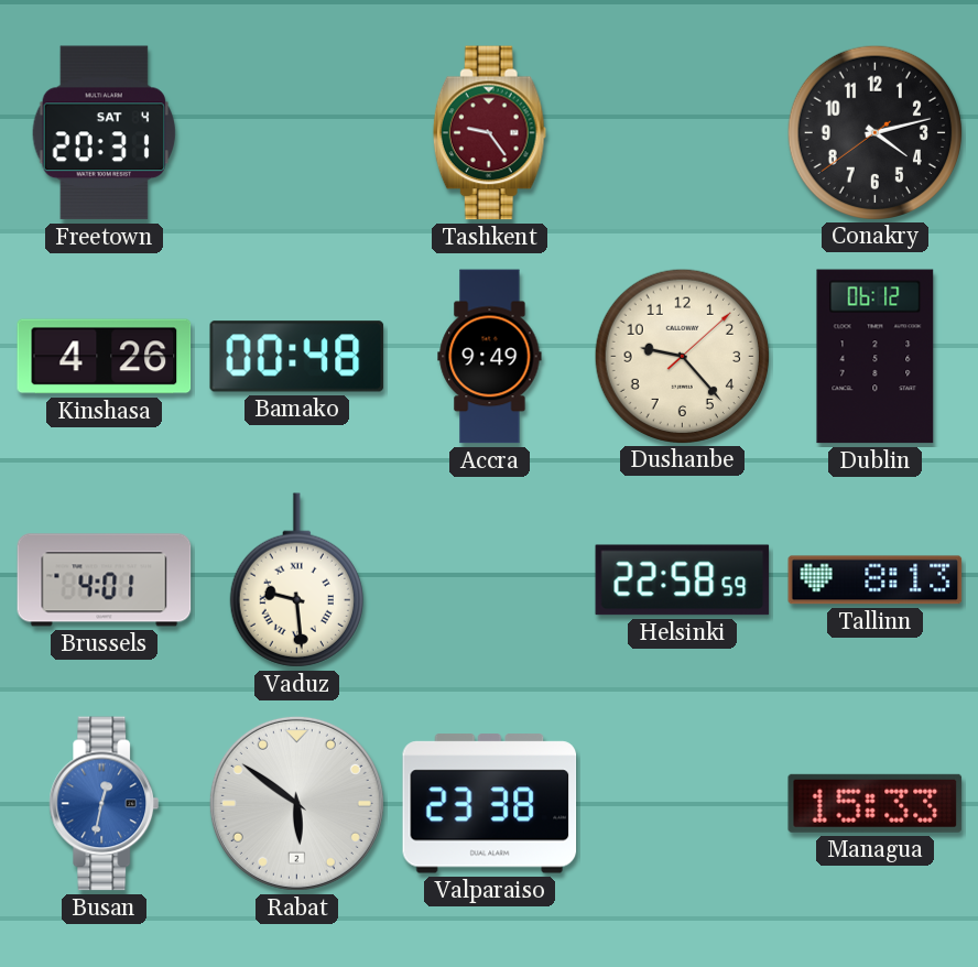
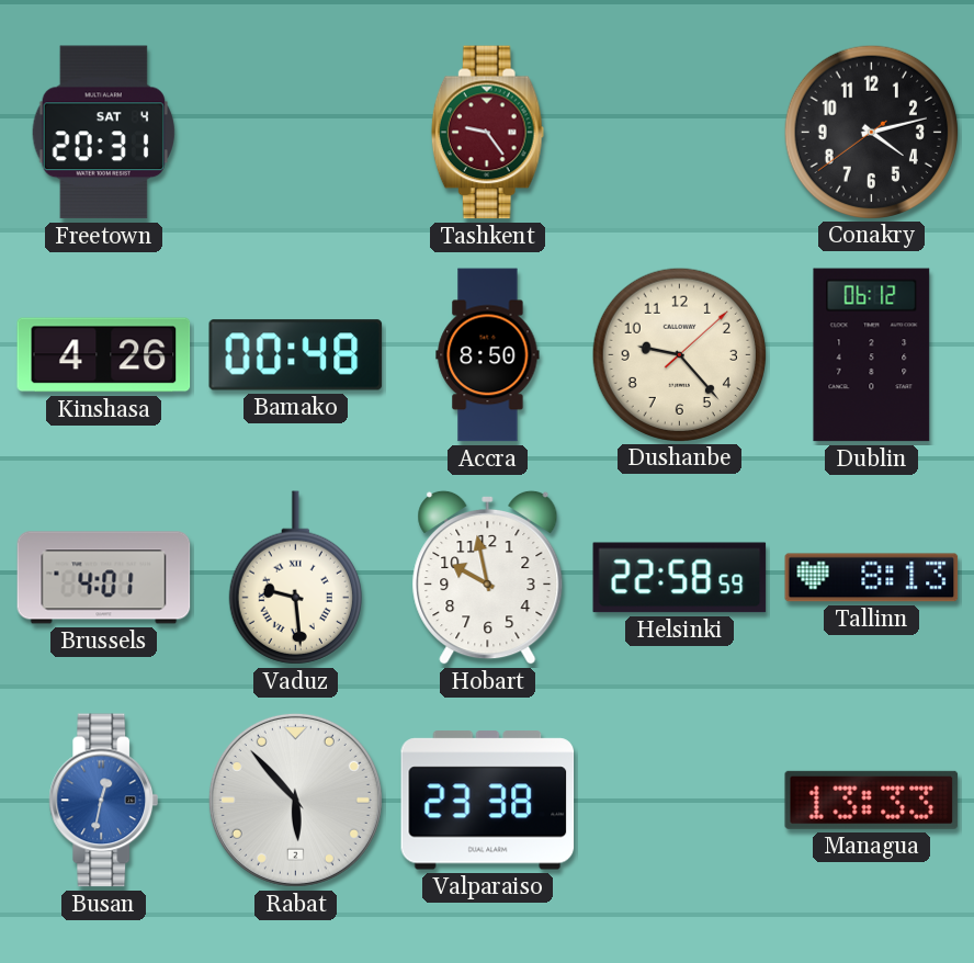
Accra: 9:49 -> 8:50 (488, 355)
Hobart: none -> 9:58 (488, 577)
Rabat: 5:51 -> 5:53 (295, 800)
Managua: 15:33 -> 13:33 (872, 800)
